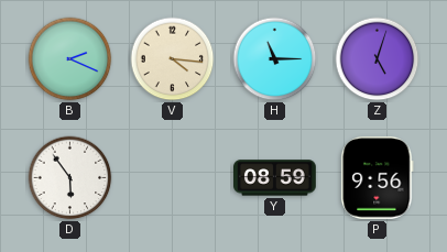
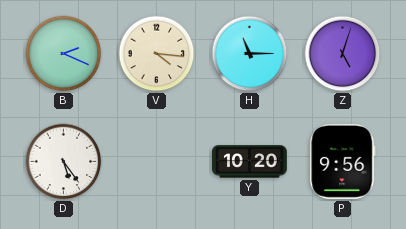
D: 5:54 -> 5:24 (64, 162)
Y: 08:59 -> 10:20 (250, 162)
